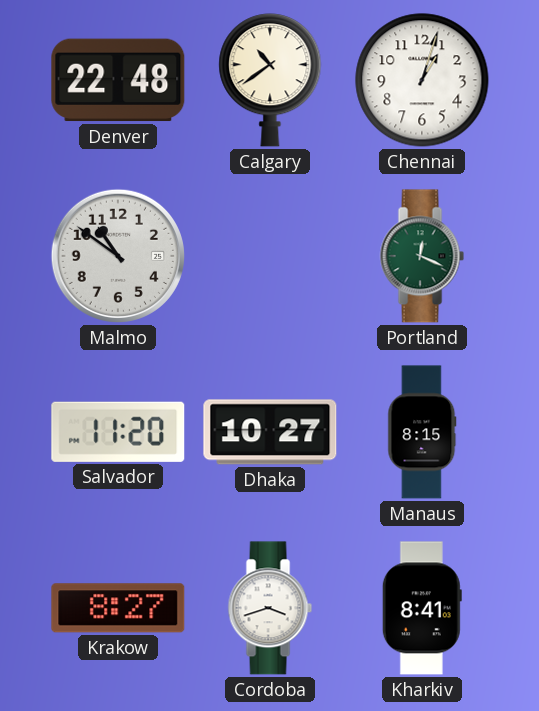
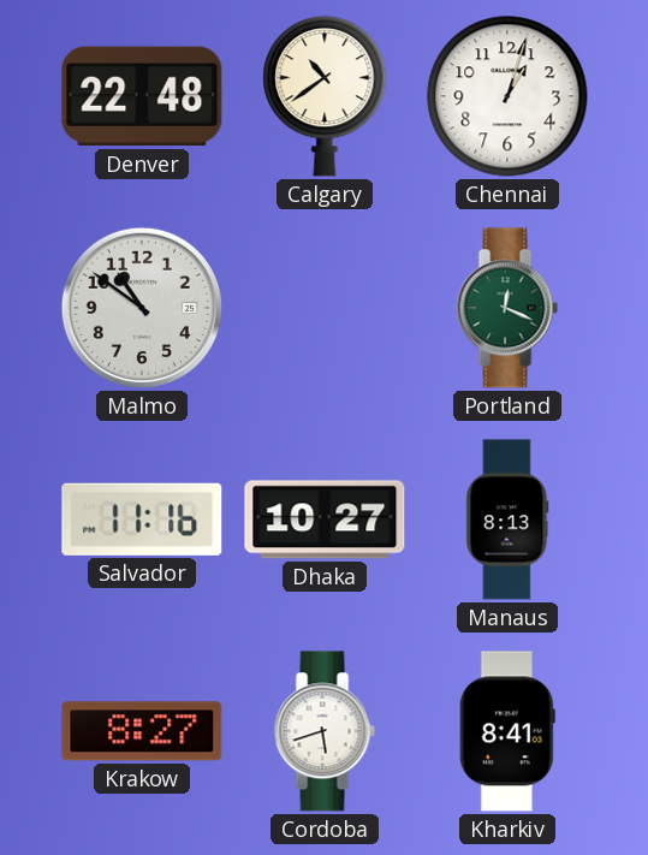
Salvador: 11:20 -> 11:16 (142, 519)
Manaus: 8:15 -> 8:13 (507, 519)
Cordoba: 3:42 -> 5:42 (325, 731)
